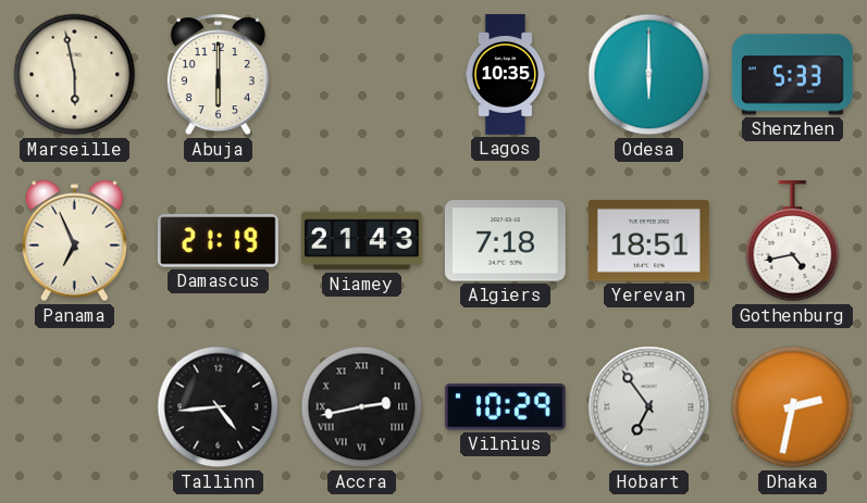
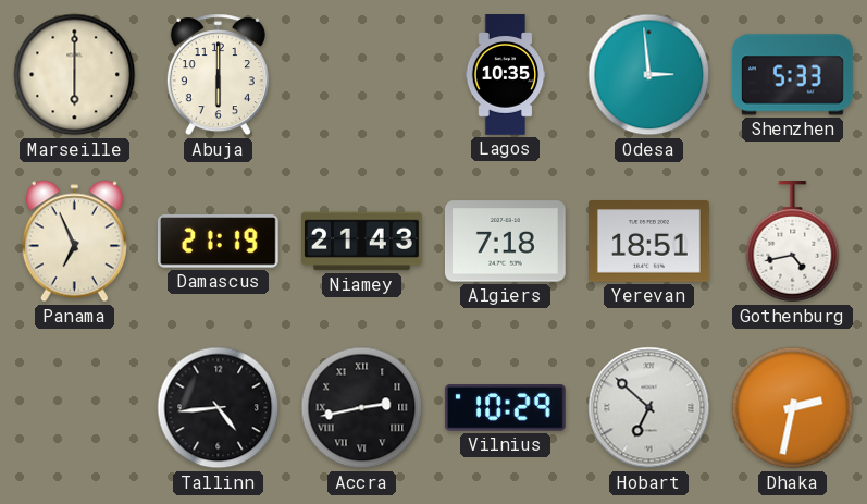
Marseille: 5:58 -> 6:00 (75, 75)
Odesa: 6:00 -> 2:59 (649, 75)
Hobart: 6:54 -> 6:52 (649, 408)
